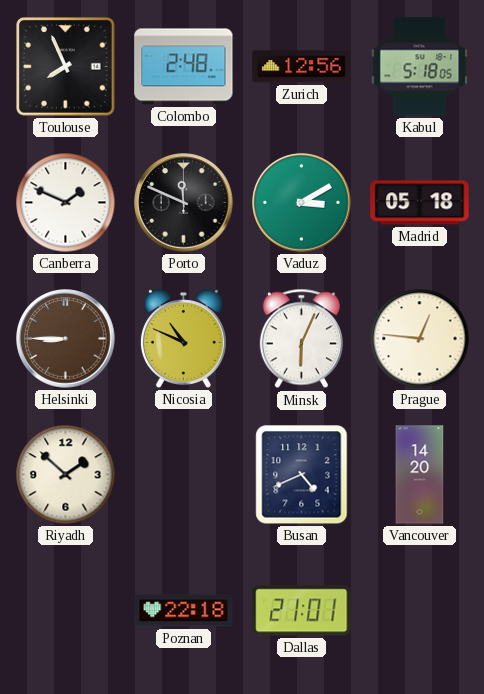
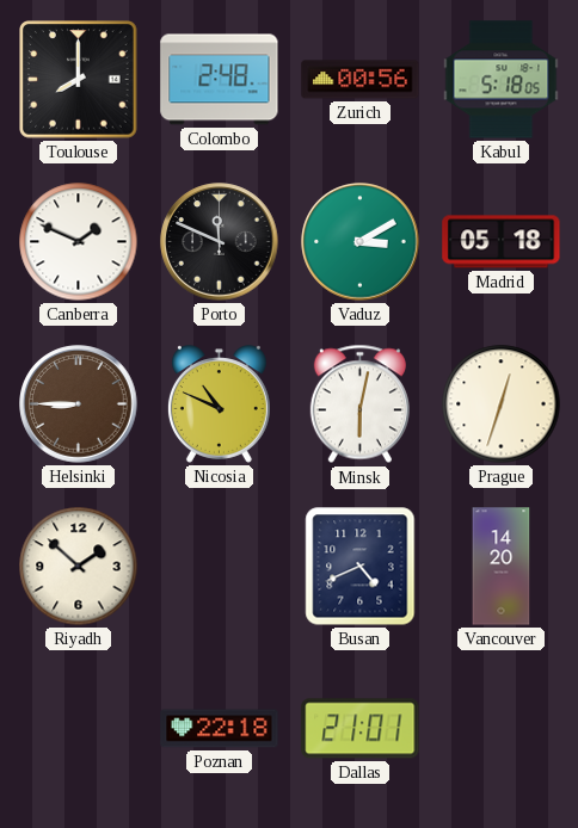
Toulouse: 7:56 -> 8:00 (79, 80)
Zurich: 12:56 -> 00:56 (361, 80)
Minsk: 6:04 -> 6:02 (359, 404)
Prague: 12:46 -> 12:33 (502, 404)
